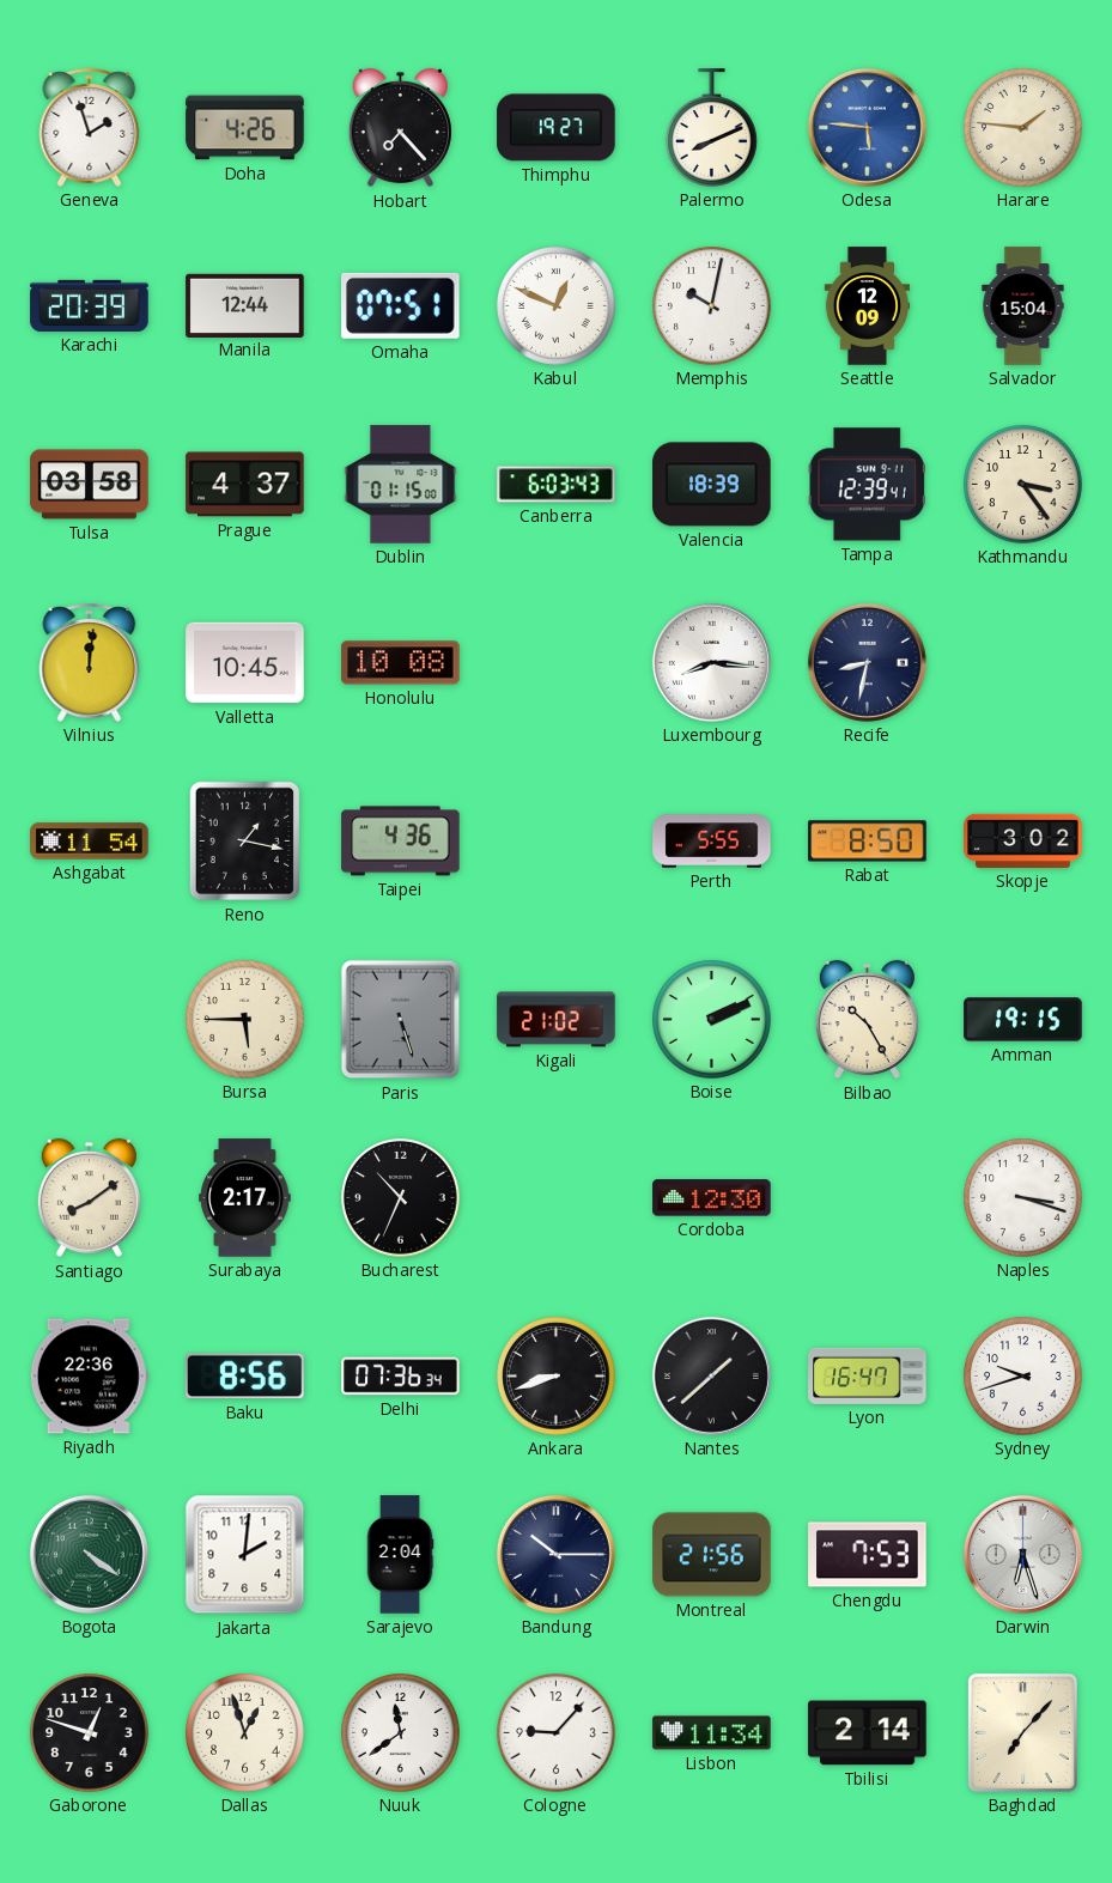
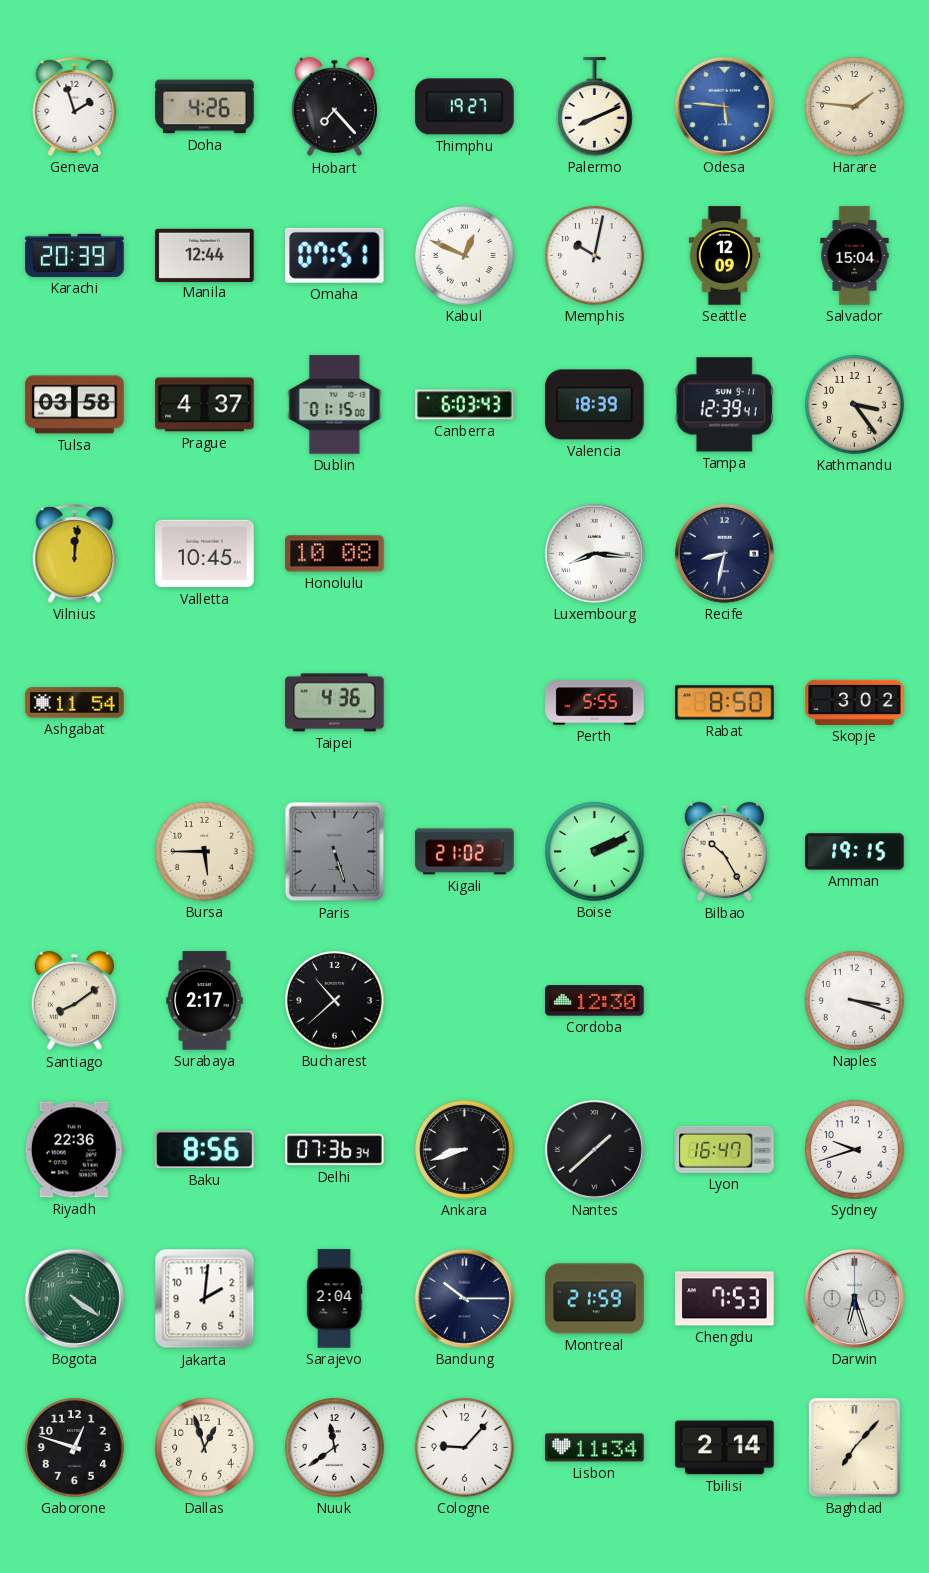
Reno: 1:17 -> none (245, 842)
Bucharest: 10:34 -> 10:38 (335, 1001)
Montreal: 21:56 -> 21:59 (595, 1299)
